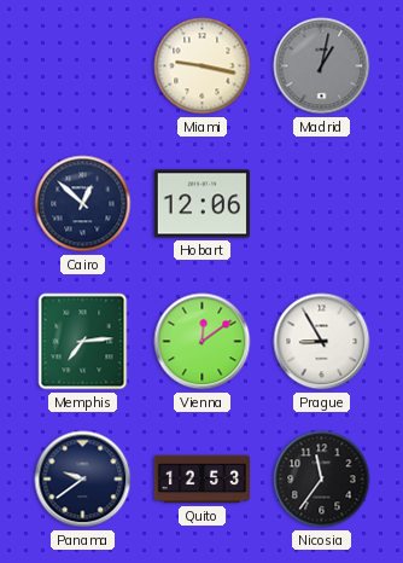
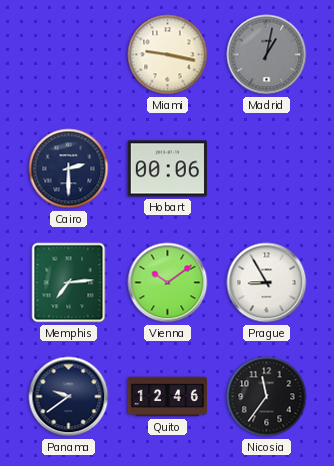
Cairo: 12:52 -> 2:30 (69, 169)
Hobart: 12:06 -> 00:06 (167, 169)
Vienna: 12:09 -> 10:09 (168, 283)
Quito: 12:53 -> 12:46 (167, 397)
